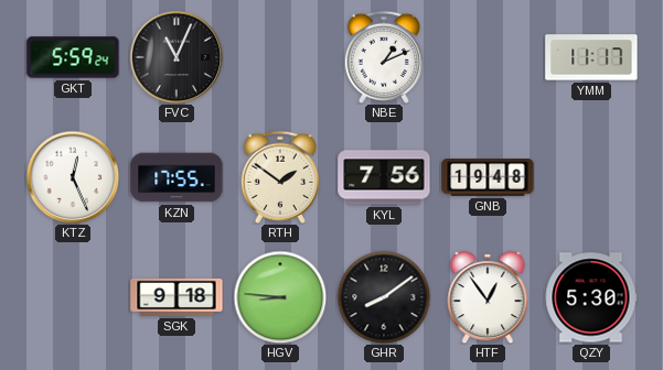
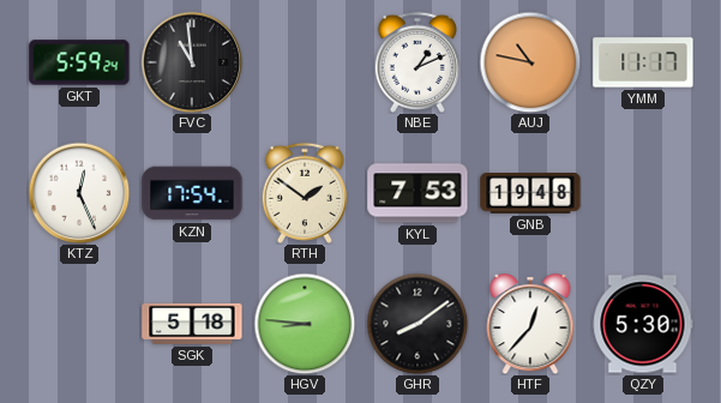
FVC: 11:04 -> 10:59 (192, 62)
AUJ: none -> 10:47 (530, 62)
KZN: 17:55 -> 17:54 (192, 193)
KYL: 7:56 -> 7:53 (417, 193)
SGK: 9:18 -> 5:18 (192, 324)
HTF: 12:54 -> 12:37 (530, 325)
